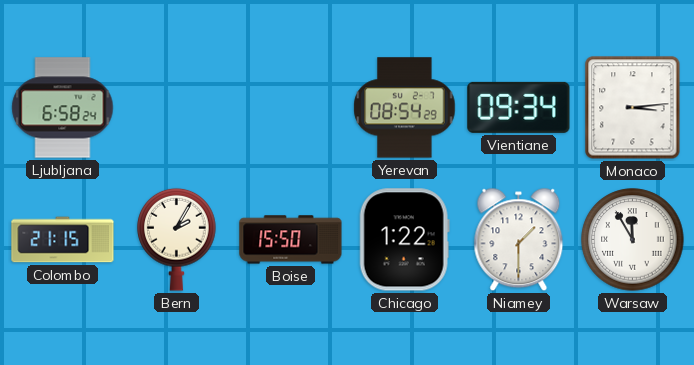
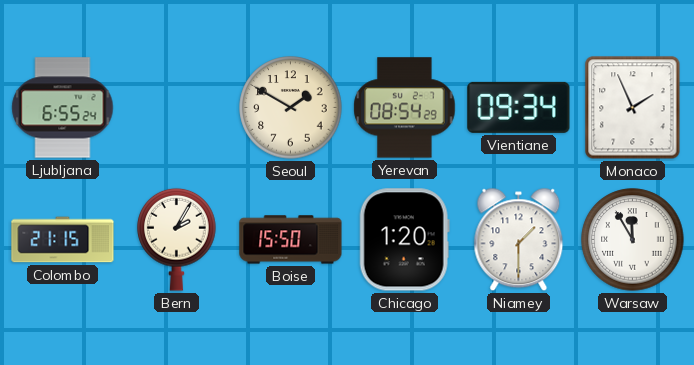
Ljubljana: 6:58 -> 6:55 (63, 108)
Seoul: none -> 1:50 (291, 108)
Monaco: 3:14 -> 1:56 (633, 108)
Chicago: 1:22 -> 1:20 (404, 240)
